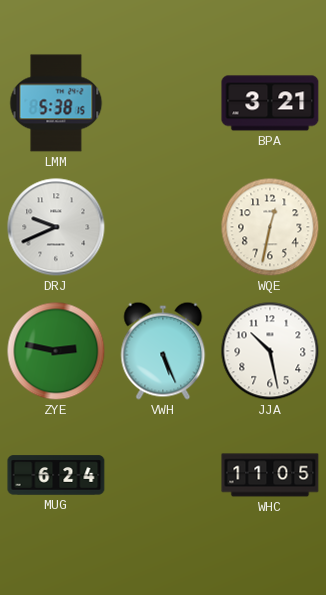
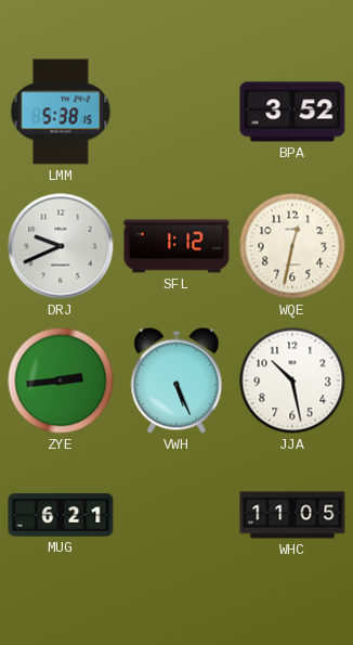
BPA: 3:21 -> 3:52 (292, 112)
SFL: none -> 1:12 (176, 246)
ZYE: 2:47 -> 2:44 (61, 380)
MUG: 6:24 -> 6:21 (61, 515)
